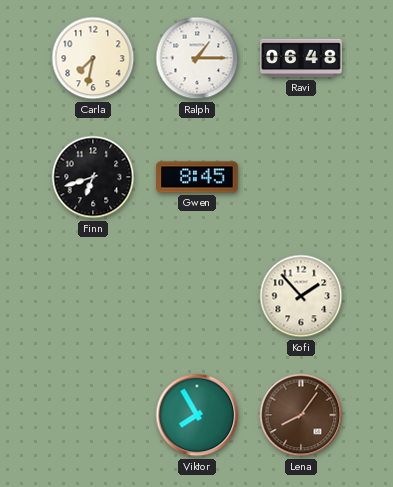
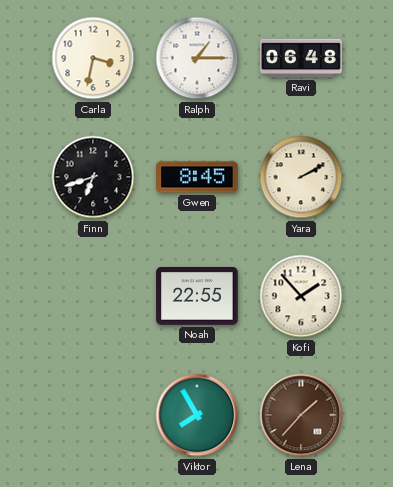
Carla: 7:32 -> 3:32 (93, 58)
Yara: none -> 2:10 (301, 177)
Noah: none -> 22:55 (197, 296)
Lena: 8:06 -> 1:37 (301, 415)
